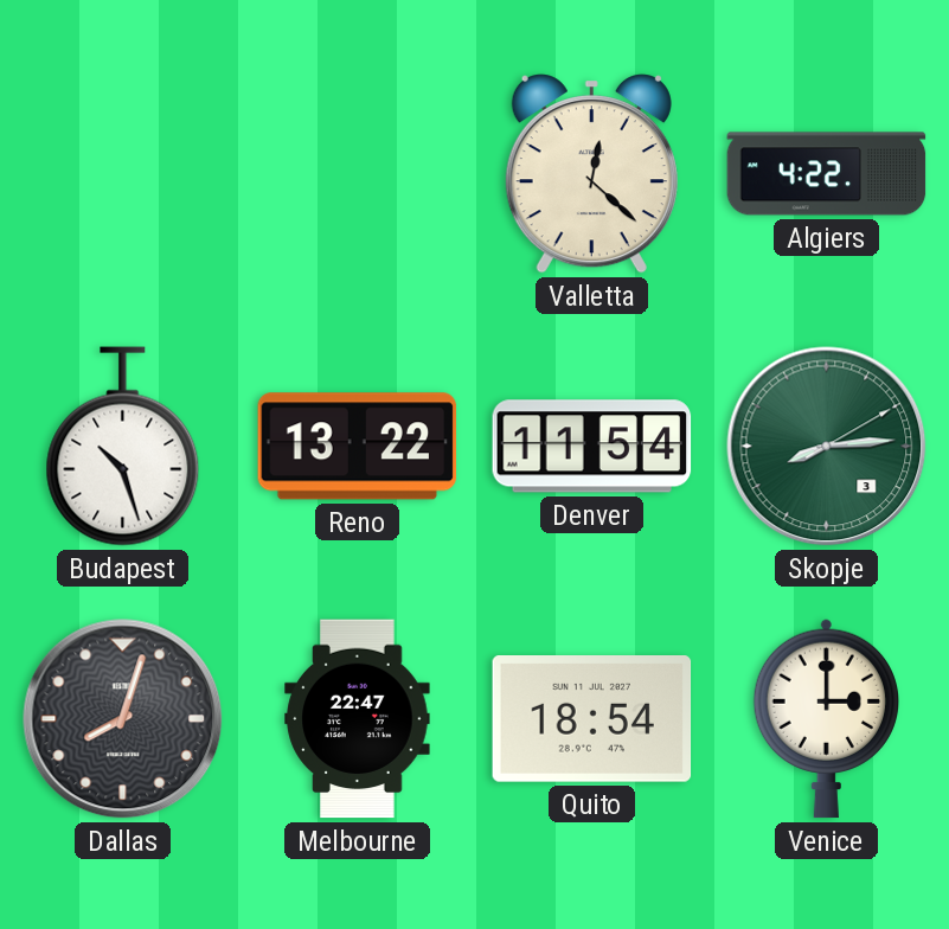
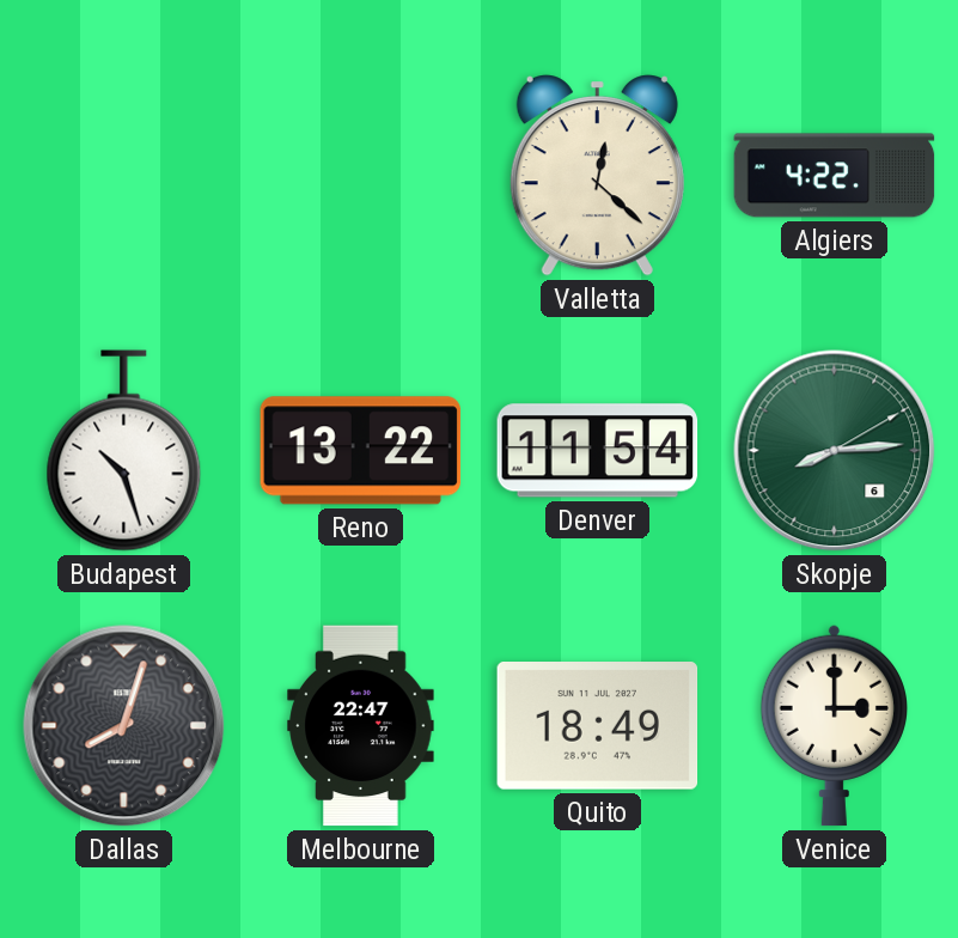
Skopje date: 3 -> 6 (835, 451)
Quito: 18:54 -> 18:49 (598, 726)
